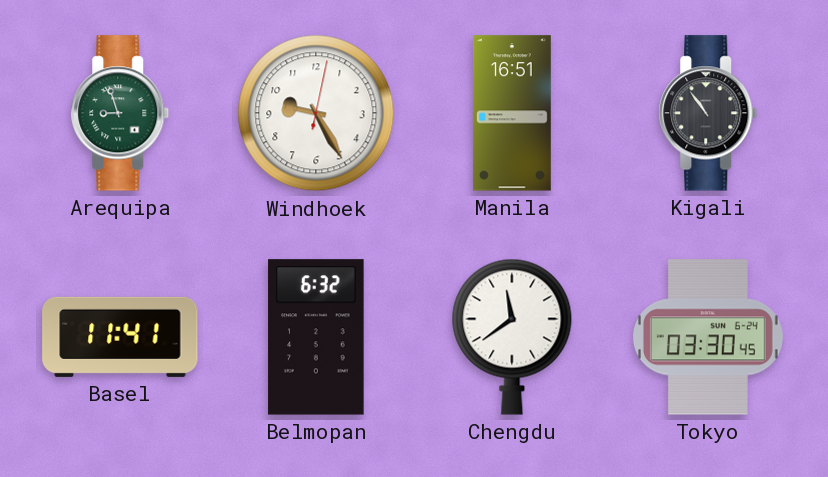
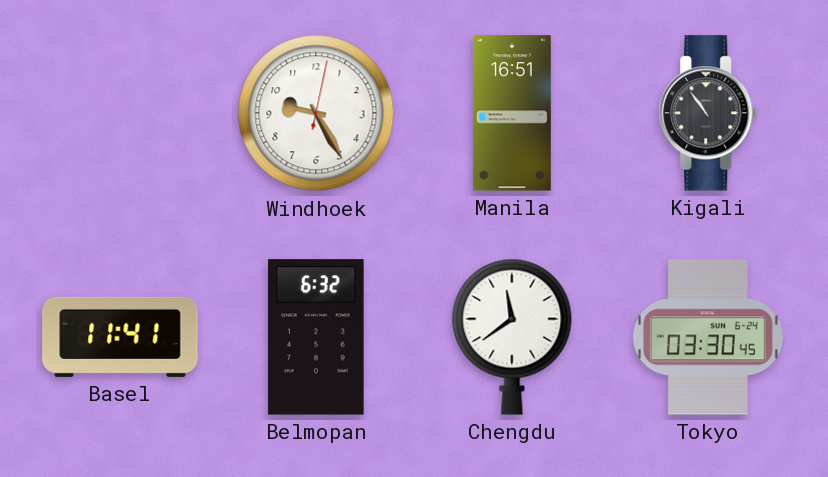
Arequipa: 8:57 -> none (120, 113)
